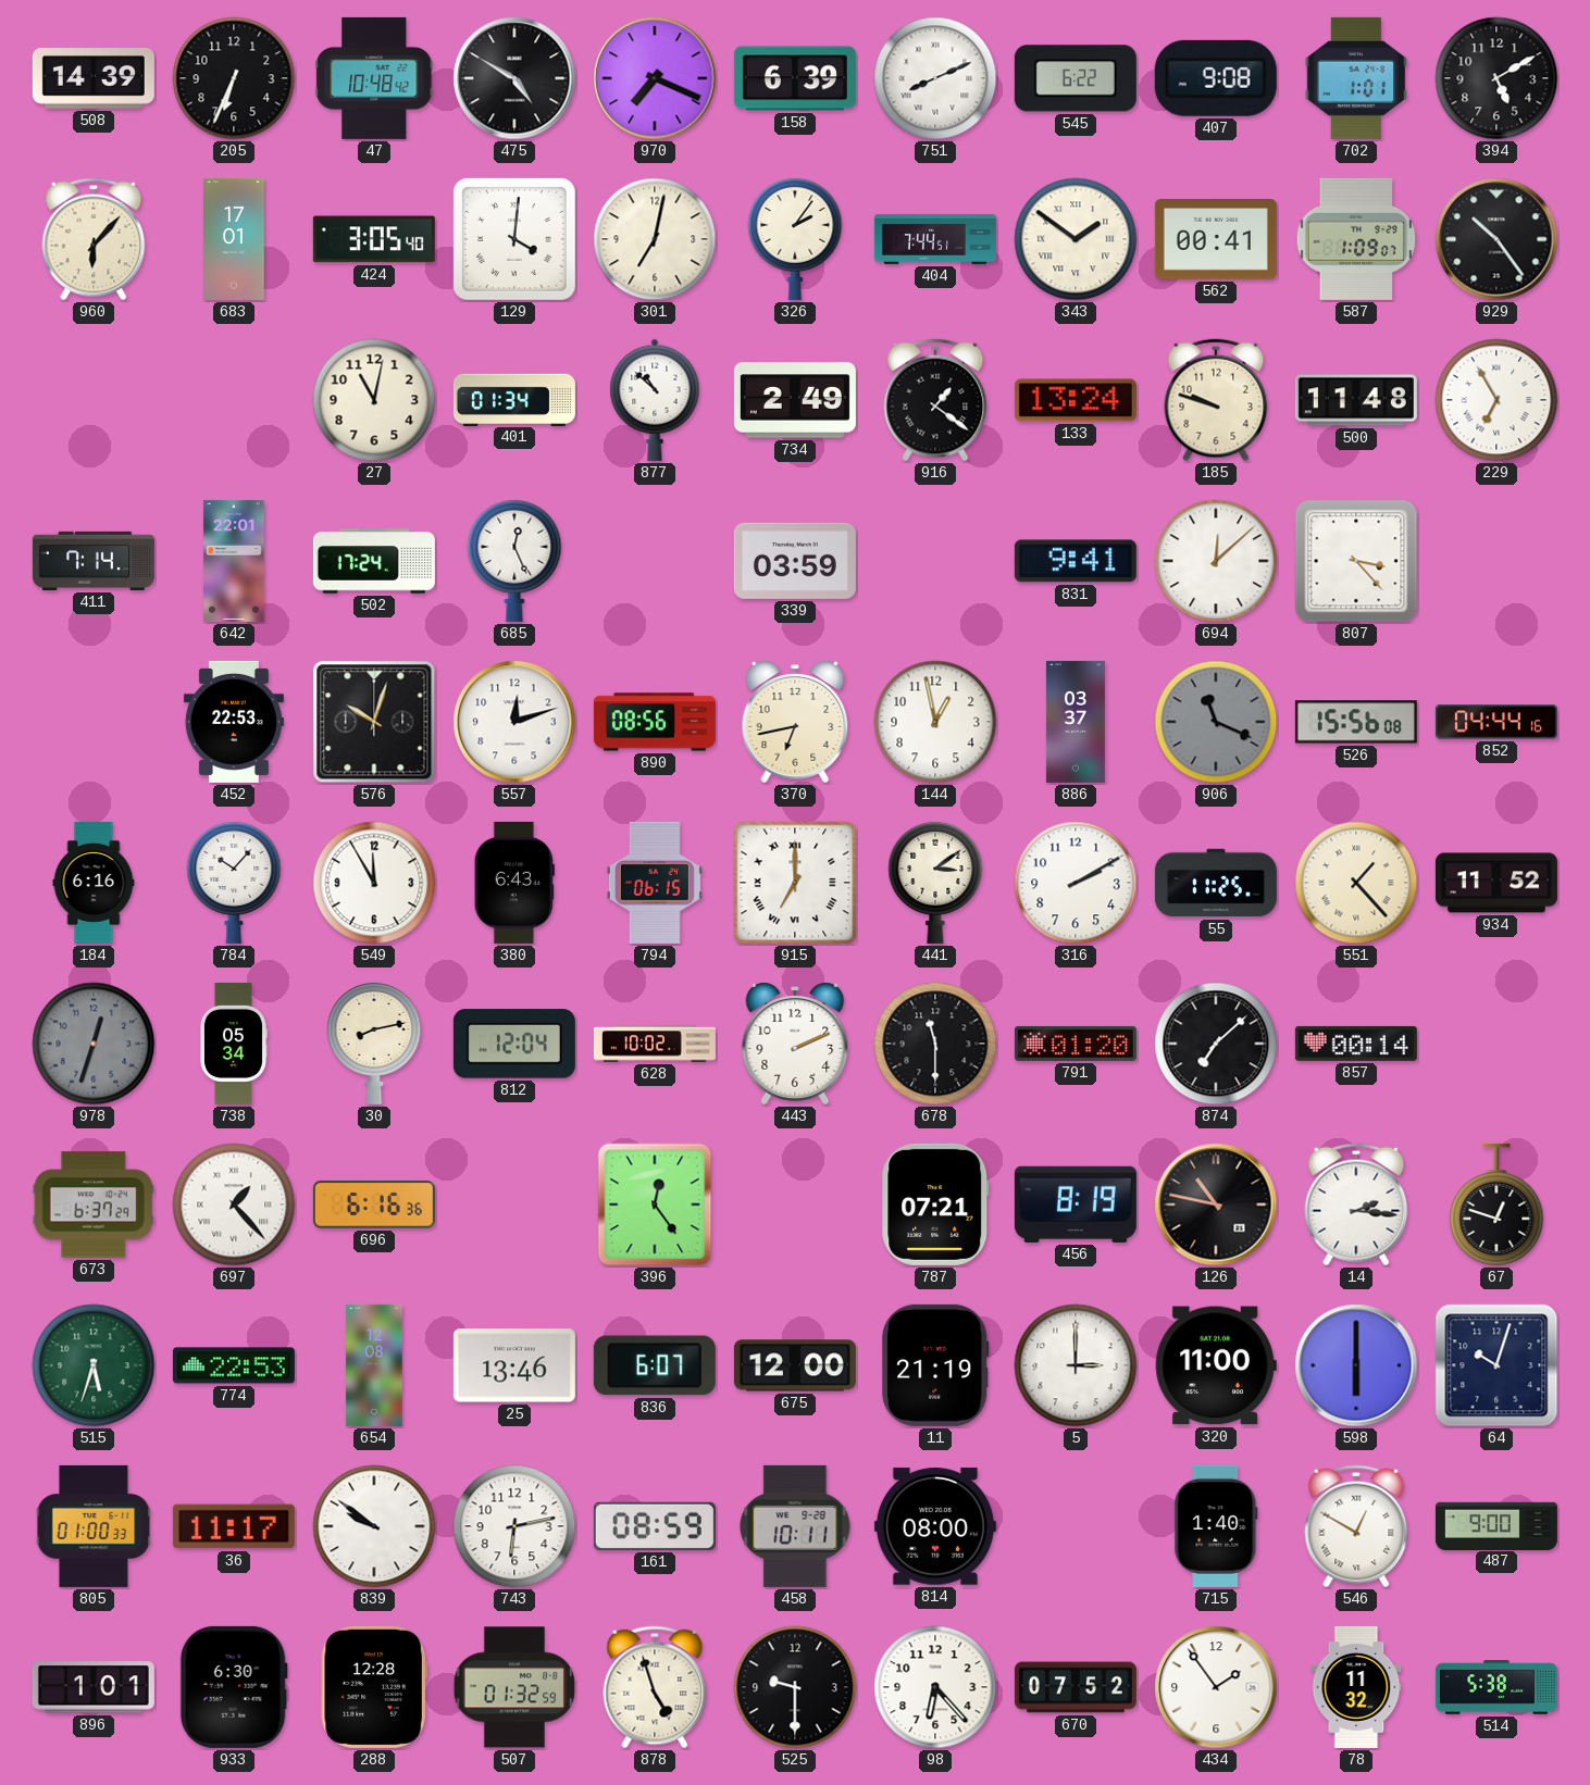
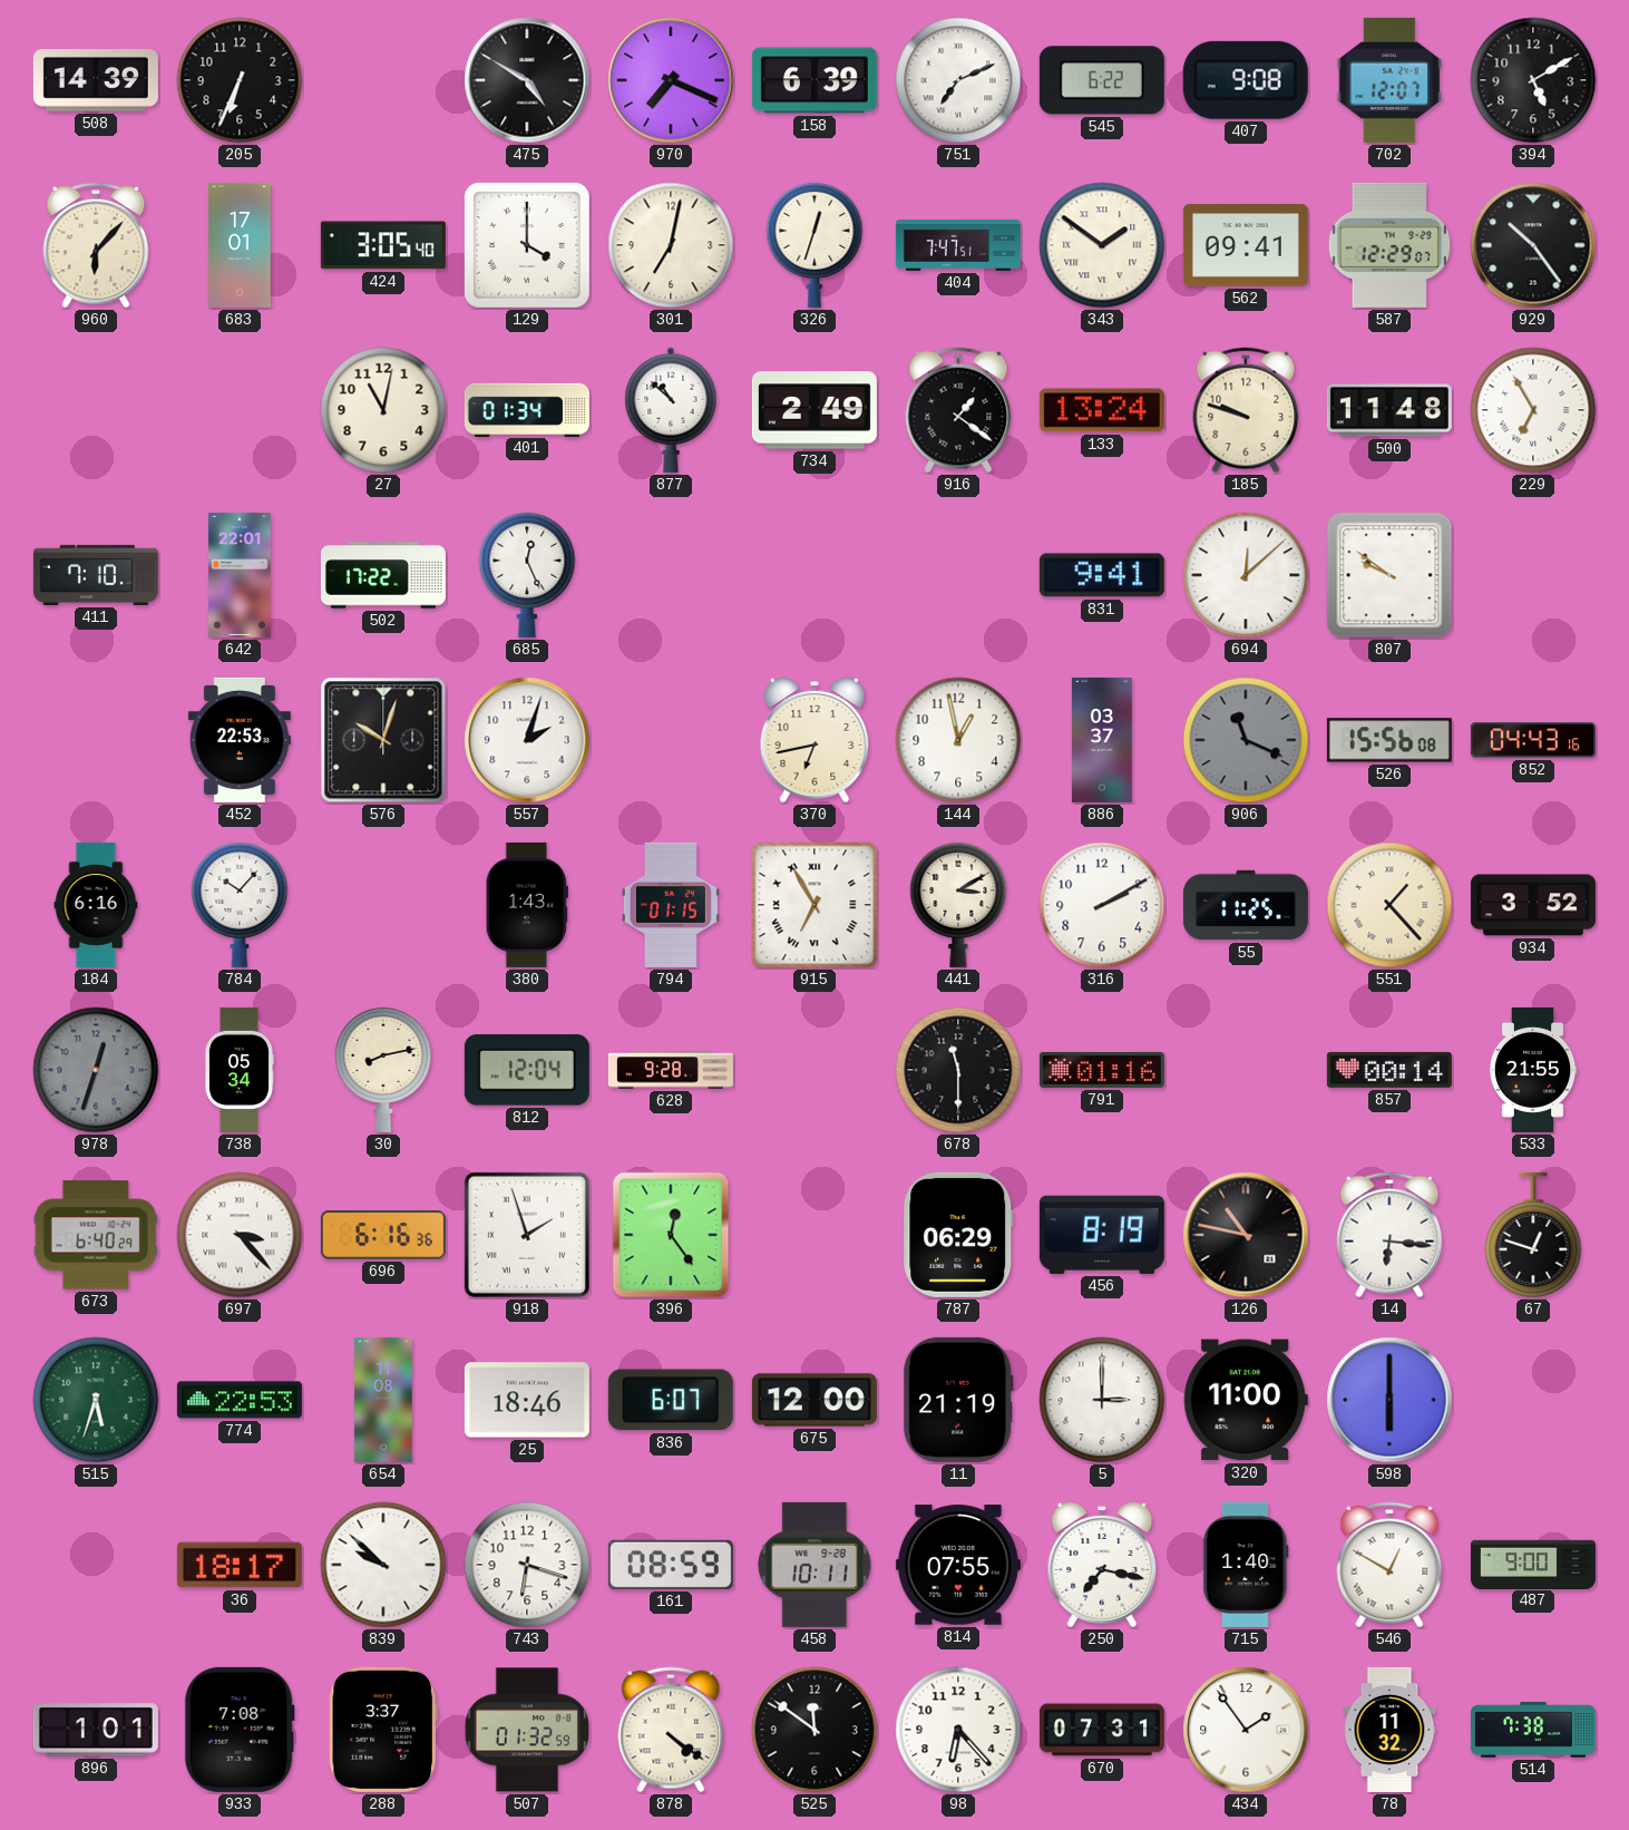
47: 10:48 -> none (374, 78)
751: 8:11 -> 7:11 (958, 80)
702: 1:01 -> 12:07 (1389, 80)
129: 4:01 -> 4:00 (527, 245)
326: 2:06 -> 12:33 (814, 244)
404: 7:44 -> 7:47 (958, 245)
562: 00:41 -> 09:41 (1246, 246)
587: 1:09 -> 12:29 (1389, 245)
411: 7:14 -> 7:10 (96, 575)
502: 17:24 -> 17:22 (383, 575)
339: 03:59 -> none (795, 561)
807: 3:23 -> 9:51 (1389, 575)
557: 12:12 -> 2:03 (527, 740)
890: 08:56 -> none (655, 722)
852: 04:44 -> 04:43 (1533, 740)
549: 11:55 -> none (374, 883)
380: 6:43 -> 1:43 (527, 905)
794: 06:15 -> 01:15 (671, 905)
915: 7:00 -> 6:55 (814, 905)
441: 3:09 -> 3:10 (958, 904)
934: 11:52 -> 3:52 (1533, 905)
628: 10:02 -> 9:28 (671, 1070)
443: 2:11 -> none (795, 1044)
791: 01:20 -> 01:16 (1102, 1070)
874: 7:08 -> none (1216, 1044)
533: none -> 21:55 (1533, 1070)
673: 6:37 -> 6:40 (96, 1235)
697: 1:23 -> 3:23 (240, 1235)
918: none -> 1:57 (527, 1235)
787: 07:21 -> 06:29 (958, 1235)
14: 2:16 -> 6:16 (1389, 1235)
654: 12:08 -> 11:08 (383, 1400)
25: 13:46 -> 18:46 (527, 1400)
64: 10:03 -> none (1496, 1365)
805: 01:00 -> none (94, 1526)
36: 11:17 -> 18:17 (240, 1565)
839: 9:51 -> 9:52 (383, 1565)
743: 6:13 -> 6:18 (527, 1565)
814: 08:00 -> 07:55 (958, 1565)
250: none -> 7:17 (1102, 1565)
933: 6:30 -> 7:08 (240, 1730)
288: 12:28 -> 3:37 (383, 1730)
878: 4:57 -> 4:21 (671, 1730)
525: 9:30 -> 11:51 (814, 1730)
670: 07:52 -> 07:31 (1102, 1730)
514: 5:38 -> 7:38 (1533, 1730)
